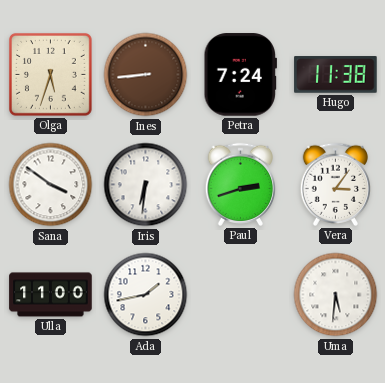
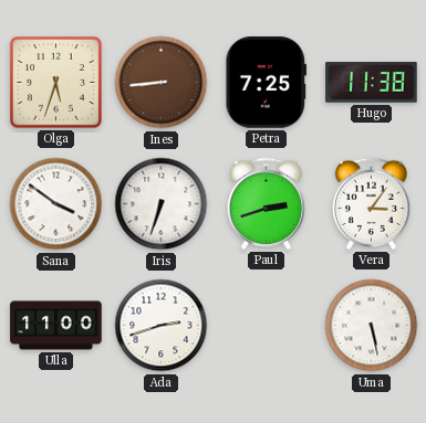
Petra: 7:24 -> 7:25 (266, 83)
Iris: 6:31 -> 6:33 (162, 204)
Ada: 1:43 -> 2:42 (162, 326)
Uma: 5:31 -> 5:28 (372, 326)
